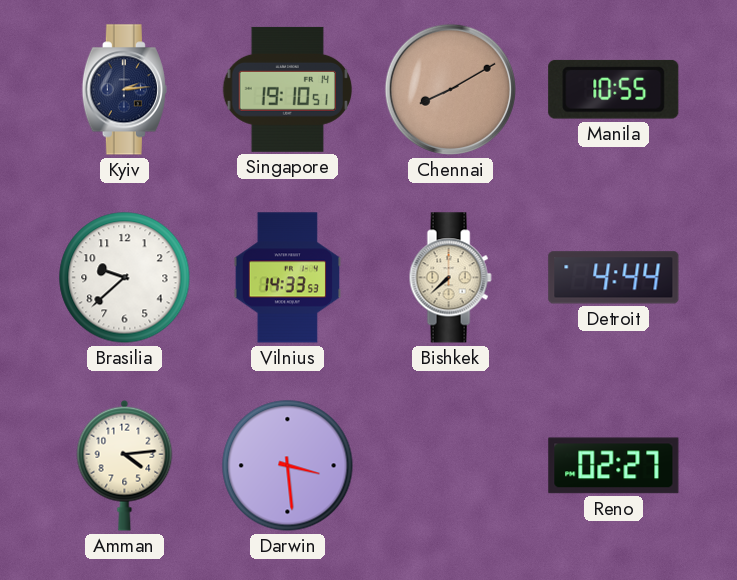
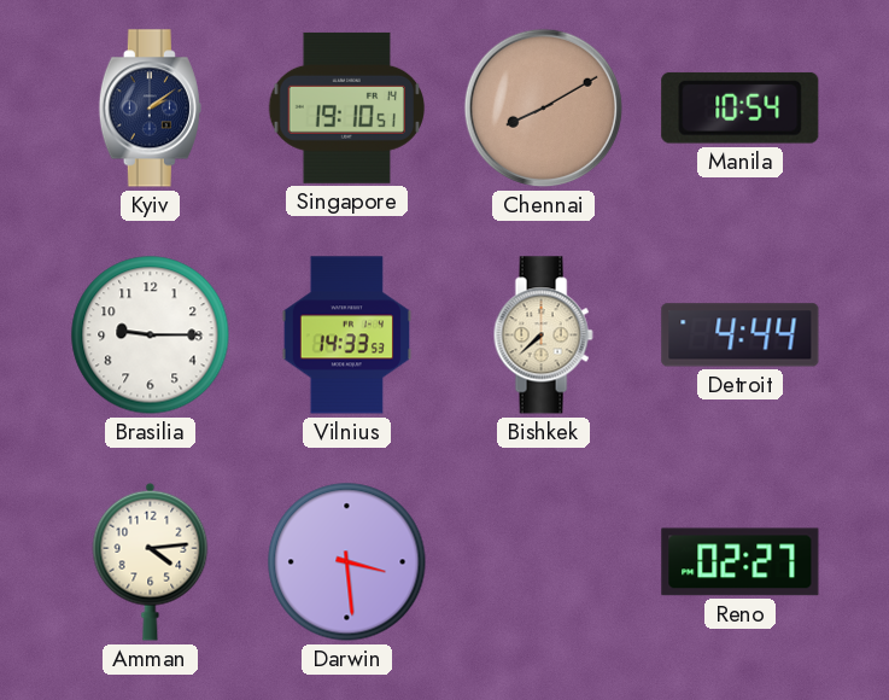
Kyiv: 2:14 -> 2:09 (150, 109)
Manila: 10:55 -> 10:54 (741, 107)
Brasilia: 9:38 -> 9:15 (151, 336)
